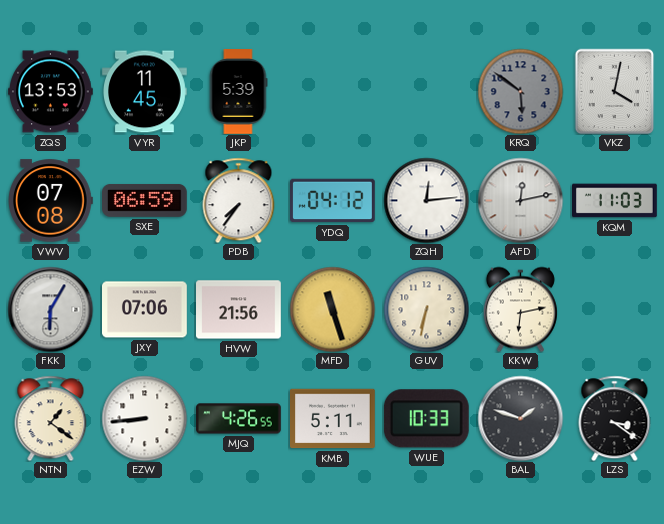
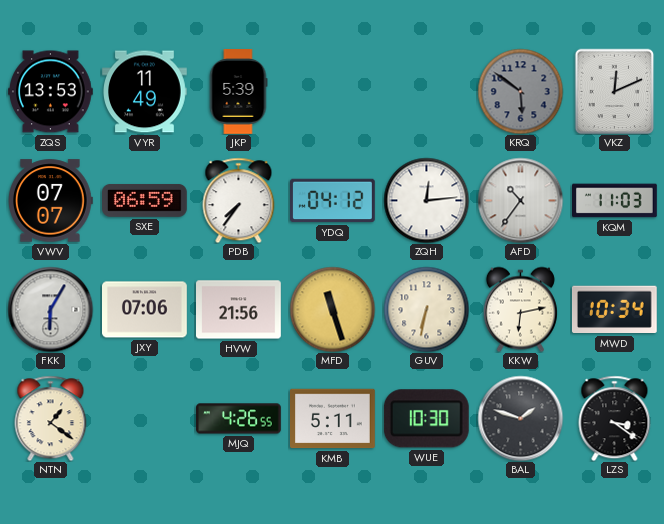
VYR: 11:45 -> 11:49 (145, 92)
VKZ: 4:02 -> 12:11 (615, 91)
VWV: 07:08 -> 07:07 (51, 201)
AFD: 12:13 -> 10:36 (520, 200)
MWD: none -> 10:34 (614, 310)
EZW: 8:44 -> none (144, 418)
WUE: 10:33 -> 10:30 (426, 419)
